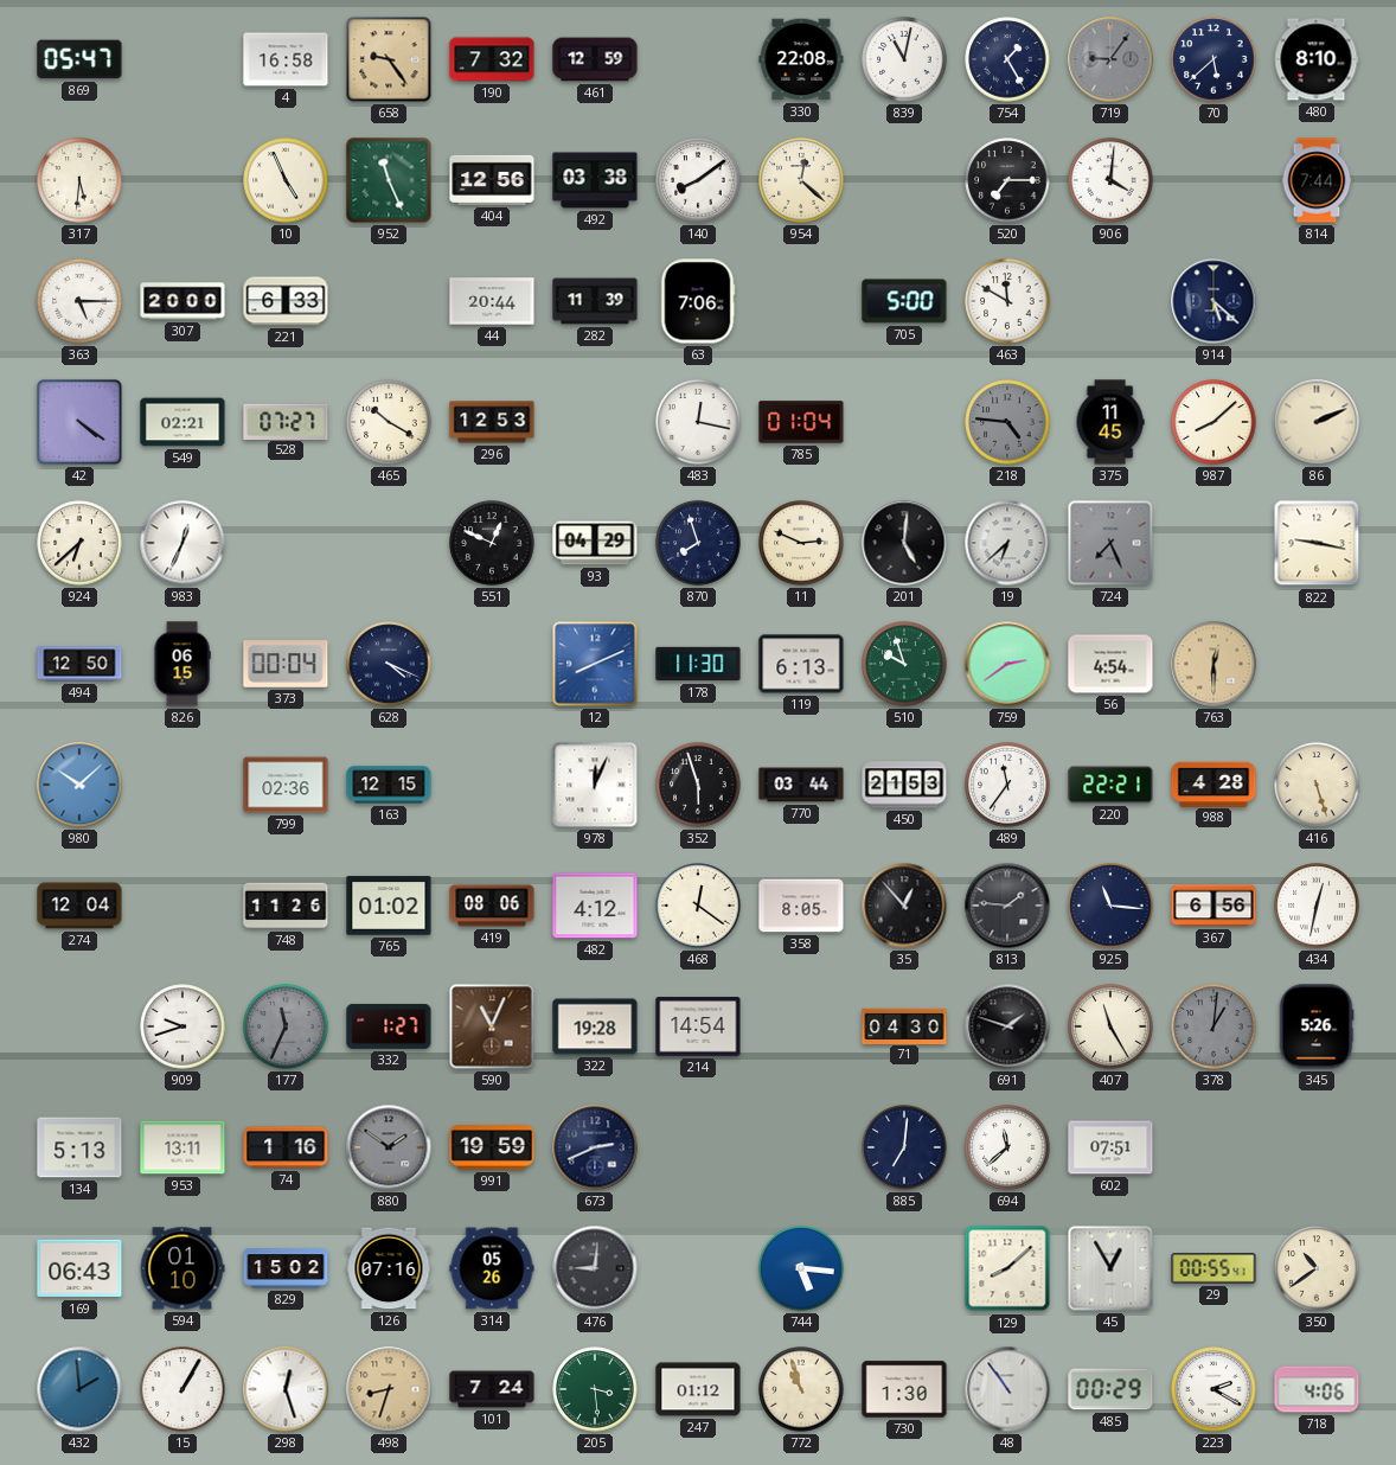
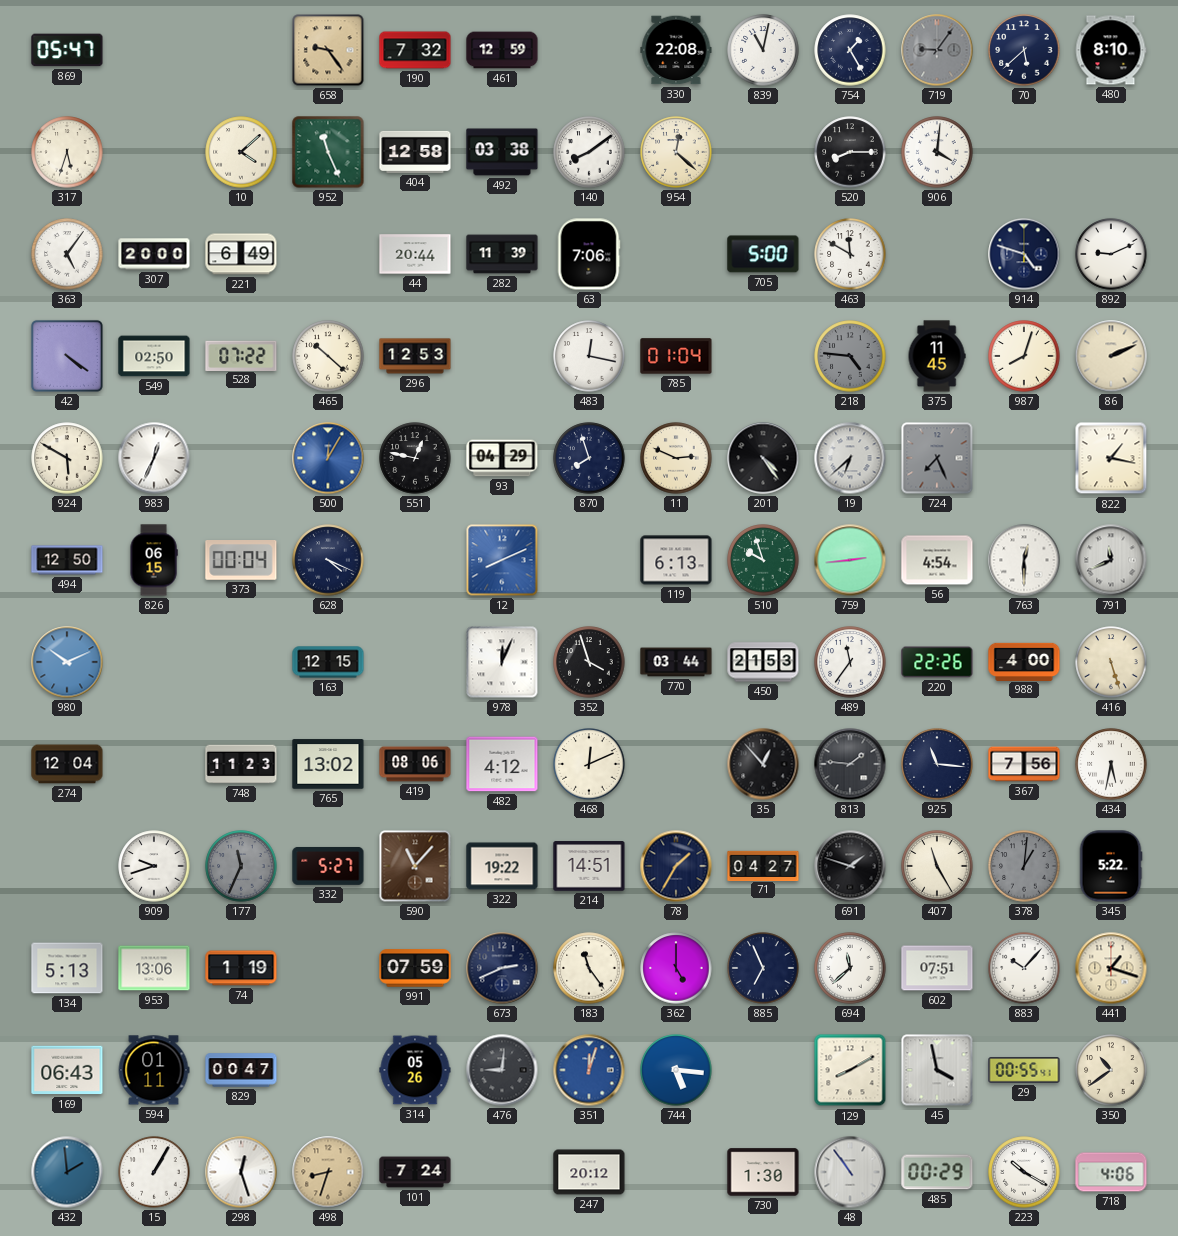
4: 16:58 -> none (286, 59)
317: 5:31 -> 5:33 (67, 152)
10: 4:56 -> 4:08 (241, 152)
404: 12:56 -> 12:58 (415, 152)
520: 7:15 -> 8:15 (850, 152)
814: 7:44 -> none (1317, 180)
363: 5:15 -> 5:06 (67, 254)
221: 6:33 -> 6:49 (241, 254)
914: 5:22 -> 4:48 (1024, 254)
892: none -> 9:11 (1111, 254)
549: 02:21 -> 02:50 (154, 356)
528: 07:27 -> 07:22 (241, 355)
465: 10:20 -> 10:22 (328, 356)
987: 8:08 -> 8:03 (1024, 356)
924: 6:38 -> 5:50 (67, 458)
500: none -> 12:05 (328, 458)
551: 12:49 -> 12:47 (415, 458)
201: 5:01 -> 4:24 (763, 458)
822: 9:17 -> 1:17 (1111, 458)
178: 11:30 -> none (698, 664)
759: 2:39 -> 2:44 (850, 560)
763 dial: champagne -> white (1024, 560)
791: none -> 11:41 (1111, 560)
980: 10:08 -> 10:11 (67, 662)
799: 02:36 -> none (286, 785)
352: 5:57 -> 3:57 (589, 662)
220: 22:21 -> 22:26 (937, 662)
988: 4:28 -> 4:00 (1024, 661)
748: 11:26 -> 11:23 (241, 764)
765: 01:02 -> 13:02 (328, 764)
468: 12:21 -> 12:11 (589, 764)
358: 8:05 -> none (801, 906)
367: 6:56 -> 7:56 (1024, 764)
434: 12:32 -> 5:32 (1111, 764)
332: 1:27 -> 5:27 (328, 866)
590: 11:04 -> 11:07 (415, 866)
322: 19:28 -> 19:22 (502, 866)
214: 14:54 -> 14:51 (589, 866)
78: none -> 1:35 (676, 866)
71: 04:30 -> 04:27 (763, 865)
345: 5:26 -> 5:22 (1111, 866)
953: 13:11 -> 13:06 (154, 968)
74: 1:16 -> 1:19 (241, 968)
880: 1:51 -> none (389, 1147)
991: 19:59 -> 07:59 (415, 968)
183: none -> 11:24 (589, 968)
362: none -> 5:00 (676, 968)
885: 7:01 -> 6:56 (763, 968)
883: none -> 10:07 (1024, 968)
441: none -> 1:18 (1111, 968)
594: 01:10 -> 01:11 (154, 1070)
829: 15:02 -> 00:47 (241, 1070)
126: 07:16 -> none (389, 1268)
351: none -> 12:03 (589, 1070)
129: 8:08 -> 8:10 (850, 1070)
45: 12:55 -> 3:58 (937, 1070)
205: 3:29 -> none (595, 1389)
247: 01:12 -> 20:12 (589, 1172)
772: 10:57 -> none (801, 1389)
223: 2:20 -> 10:20 (1024, 1172)
